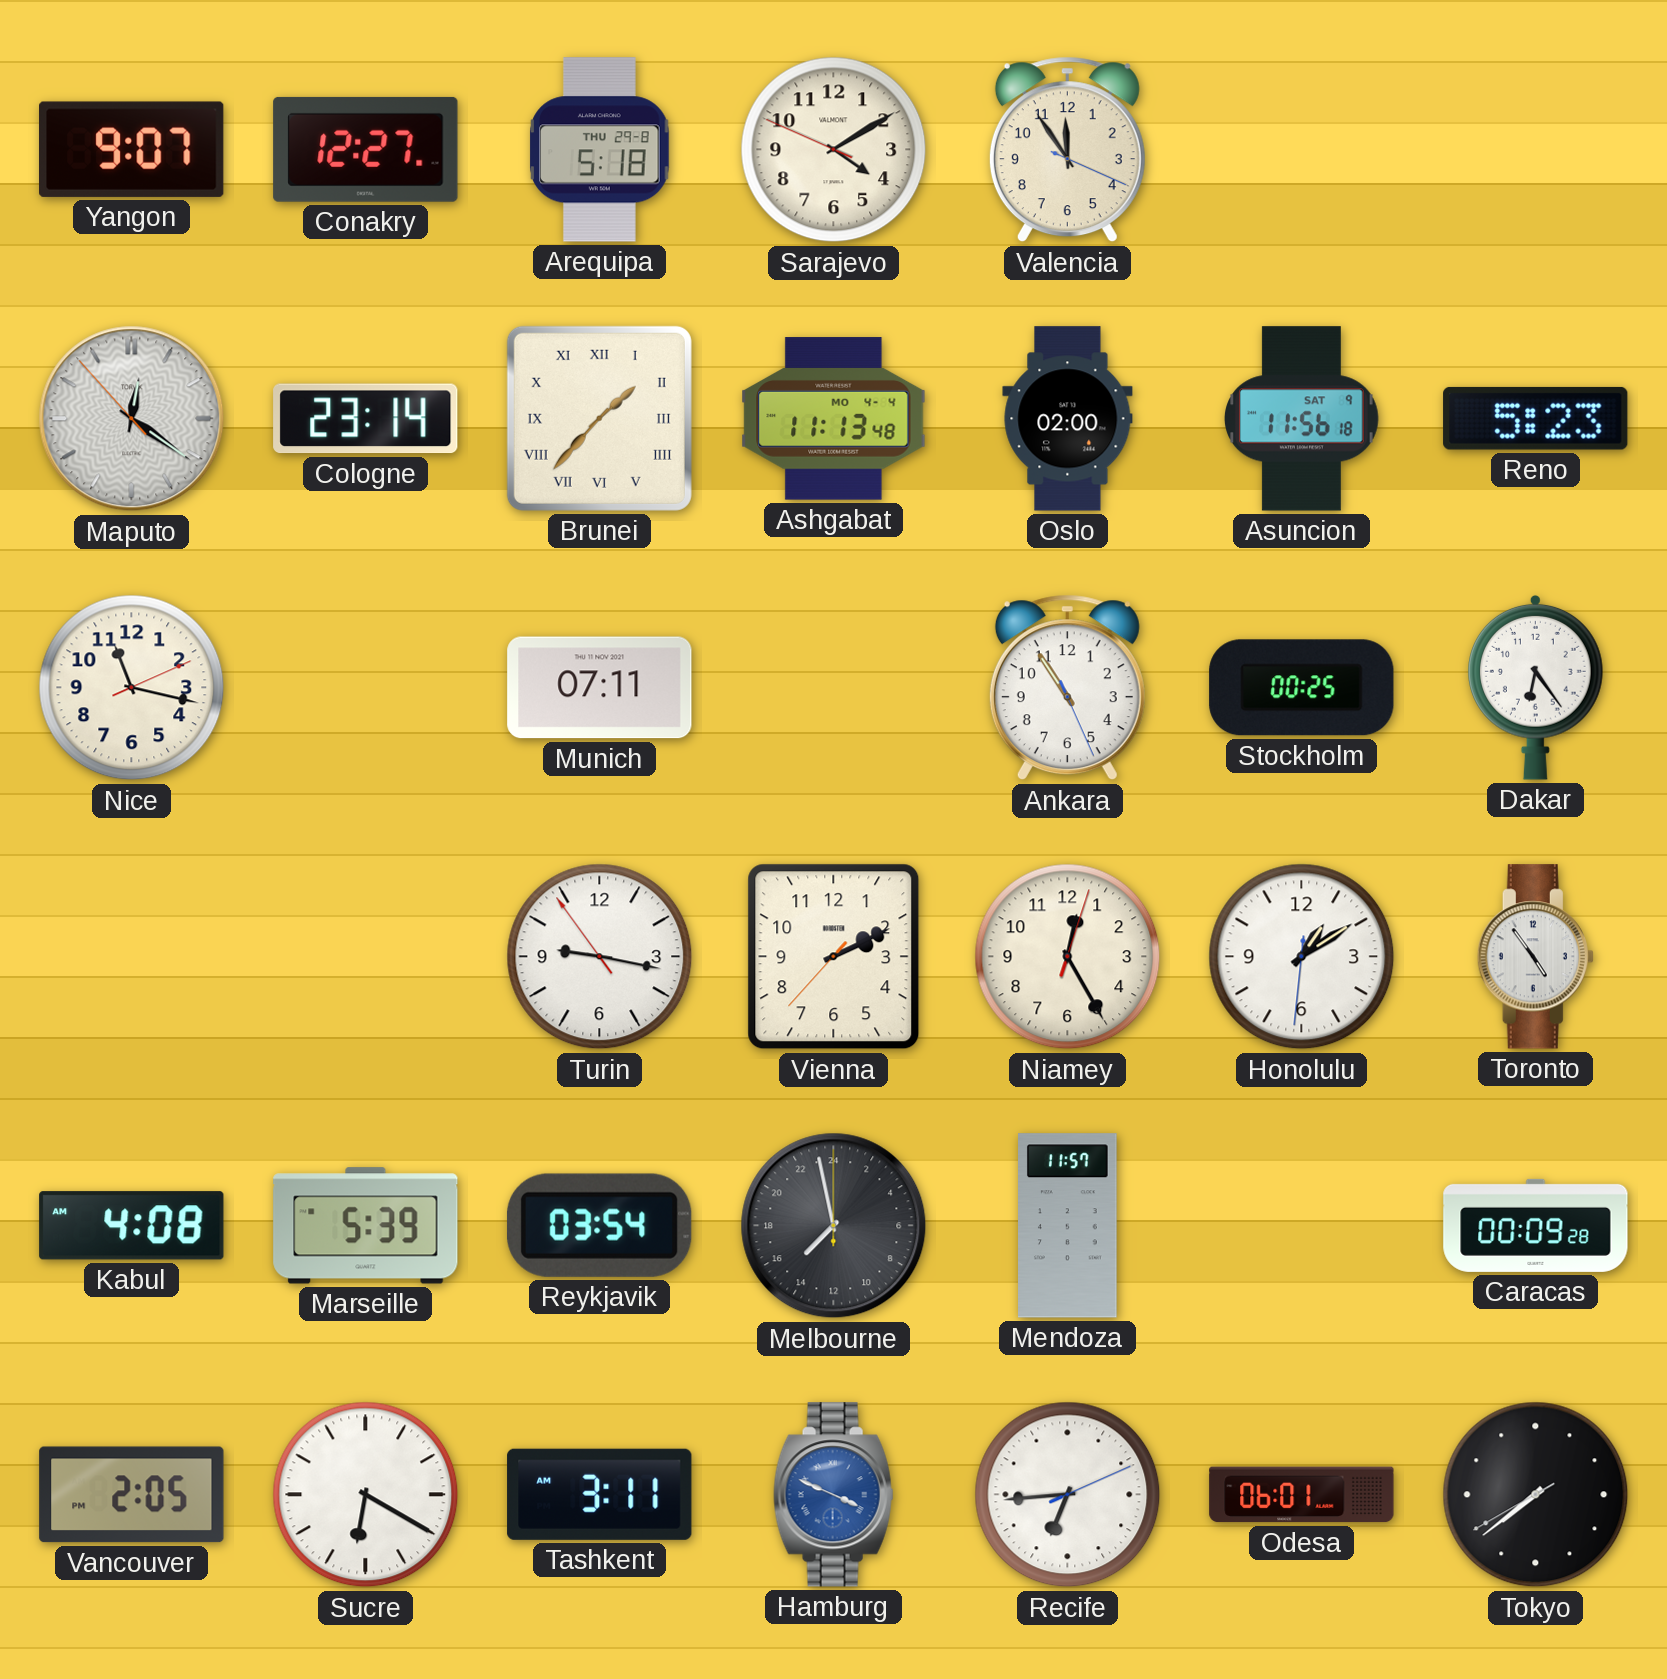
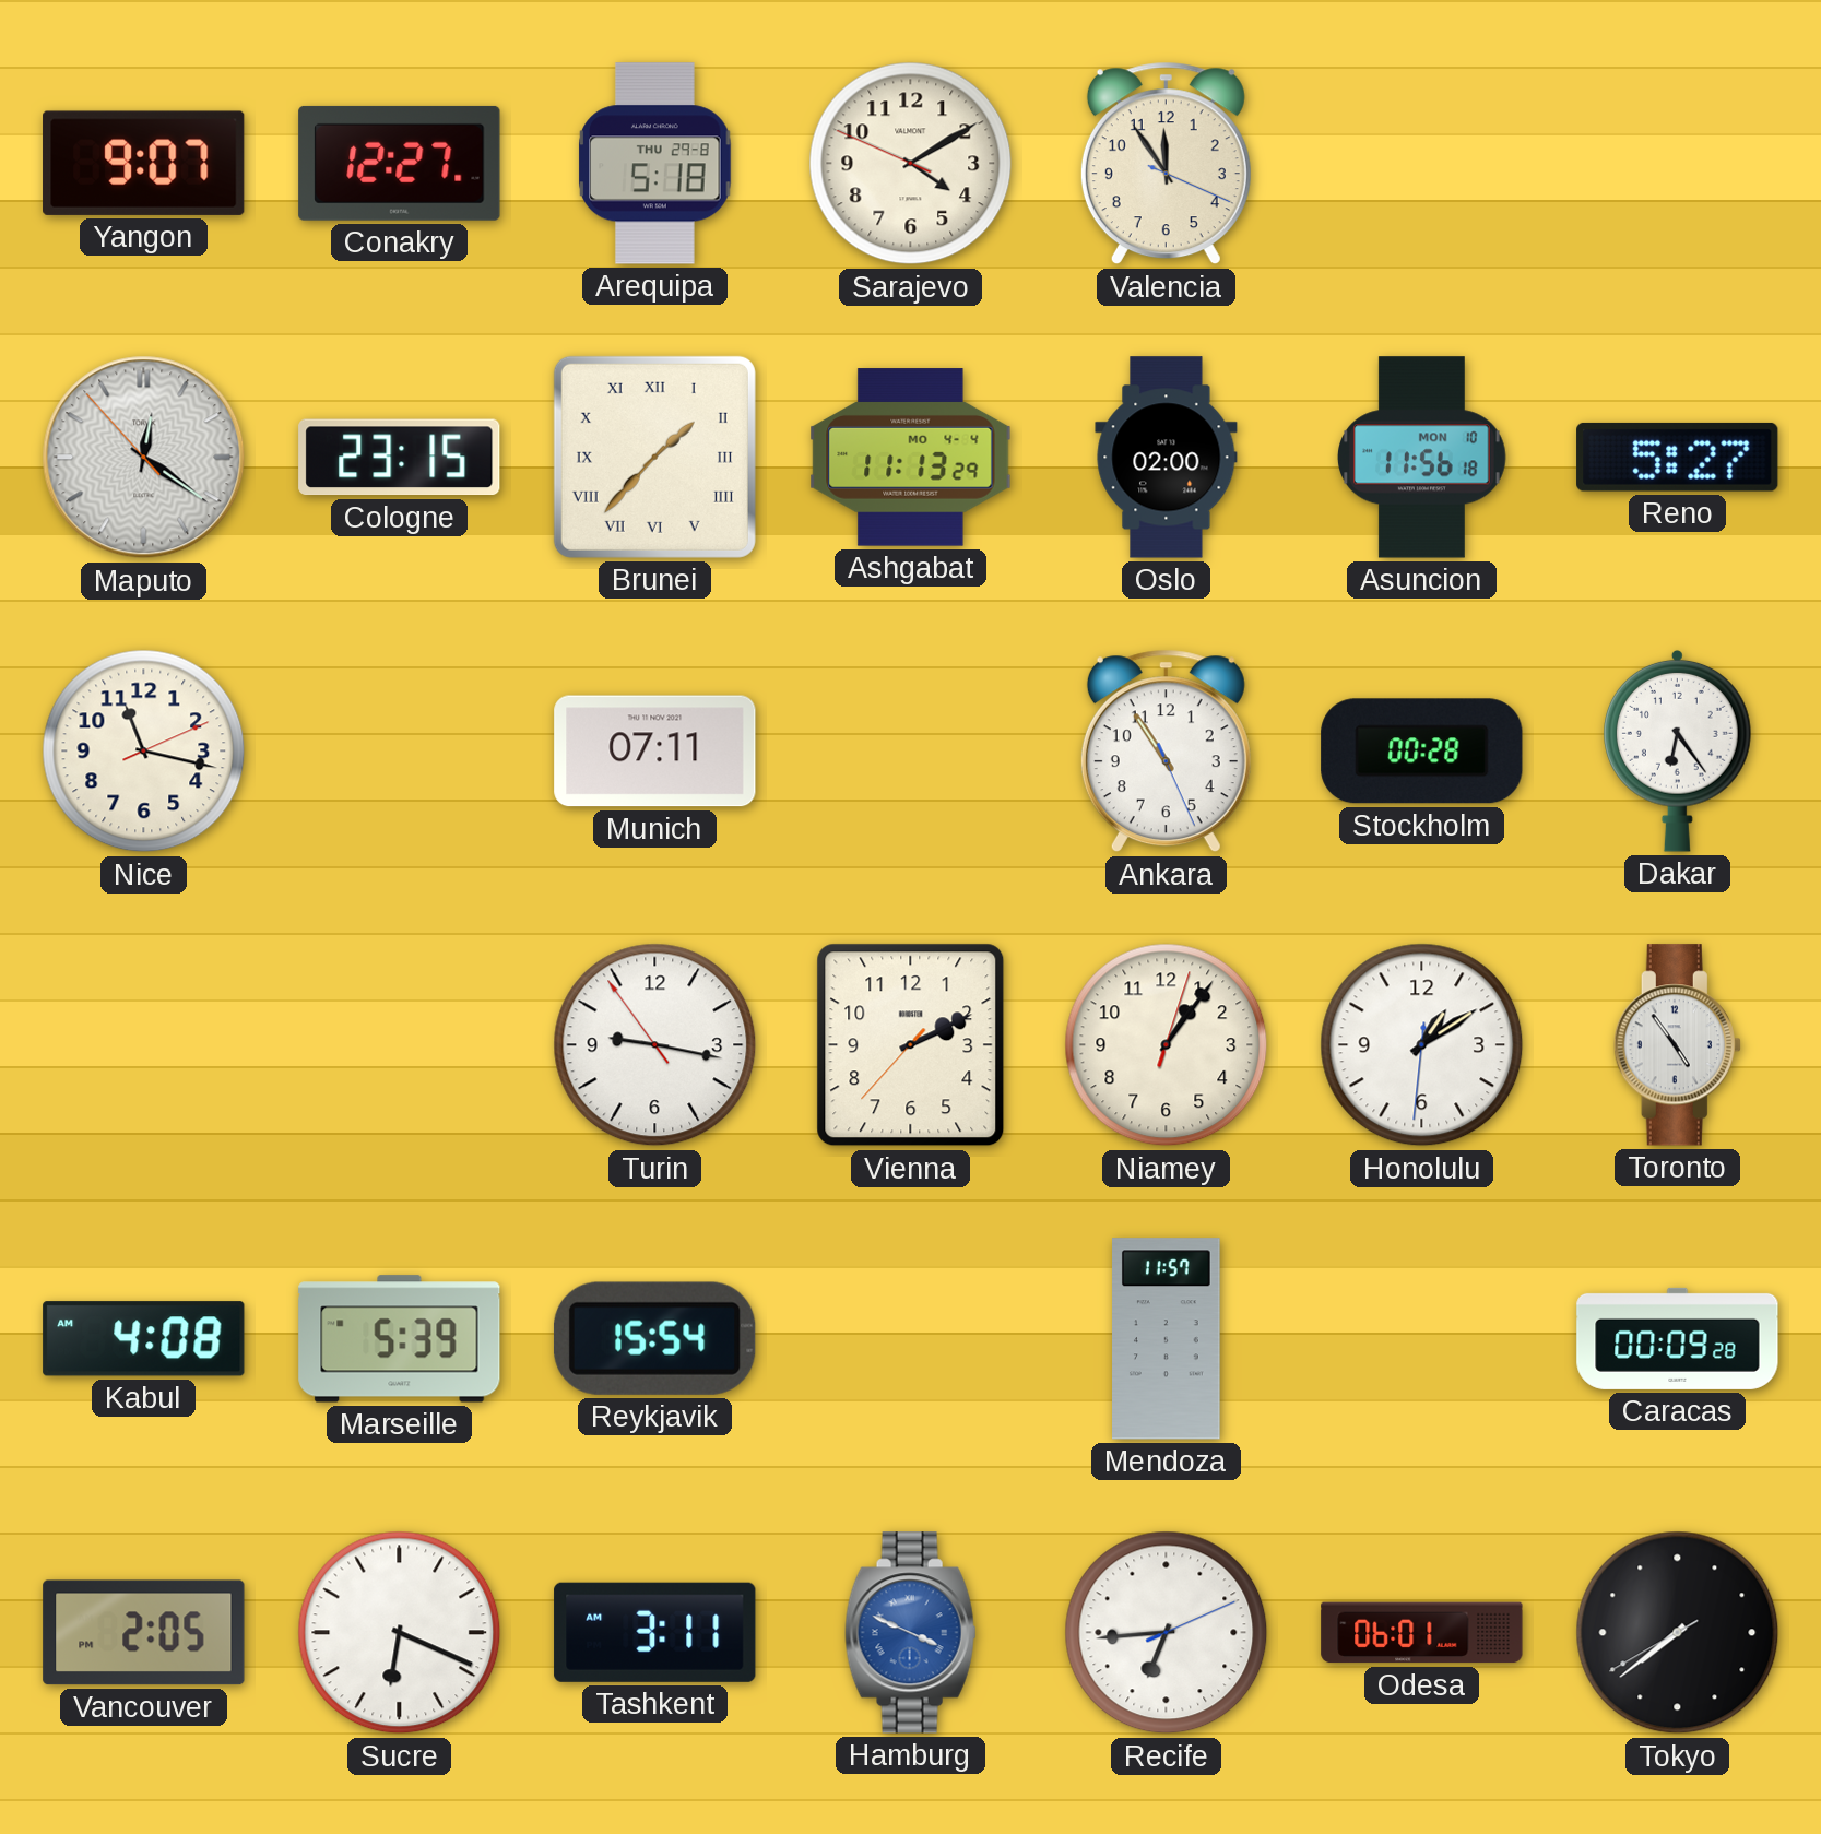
Cologne: 23:14 -> 23:15 (400, 458)
Ashgabat: 11:13:48 -> 11:13:29 (911, 458)
Asuncion date: SAT 9 -> MON 10 (1422, 458)
Reno: 5:23 -> 5:27 (1678, 457)
Stockholm: 00:25 -> 00:28 (1422, 752)
Niamey: 12:25 -> 1:06 (1167, 1045)
Reykjavik: 03:54 -> 15:54 (654, 1338)
Melbourne: 14:58 -> none (834, 1226)
Sucre: 6:20 -> 6:19 (400, 1633)
